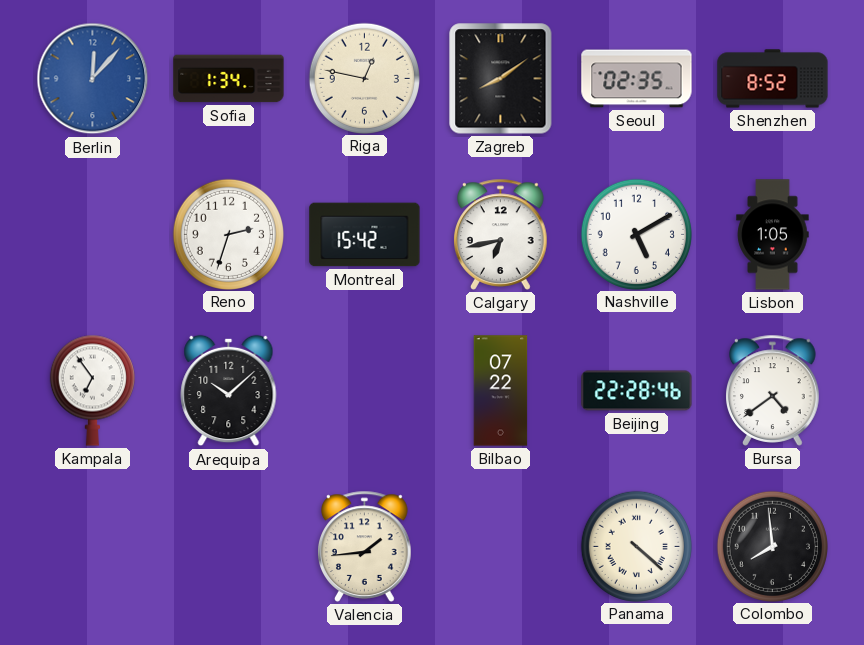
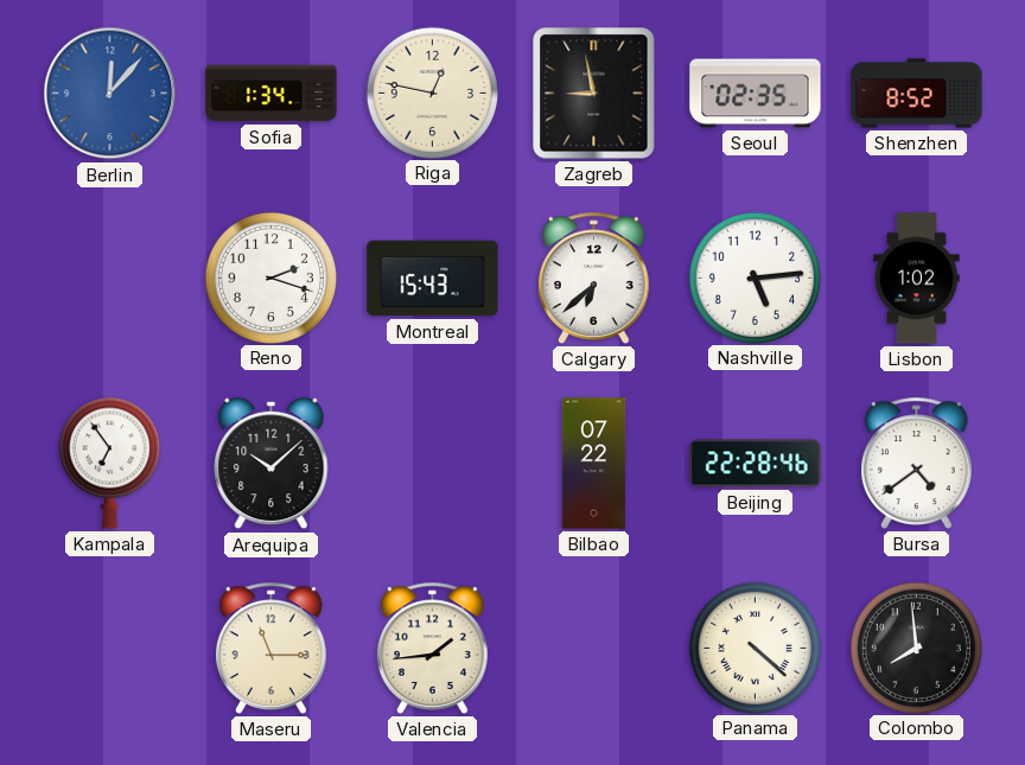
Zagreb: 8:09 -> 8:58 (594, 94)
Reno: 2:33 -> 2:18 (270, 278)
Montreal: 15:42 -> 15:43 (433, 279)
Calgary: 6:43 -> 6:38 (594, 278)
Nashville: 5:10 -> 5:14 (755, 278)
Lisbon: 1:05 -> 1:02 (917, 279)
Maseru: none -> 11:15 (272, 648)
